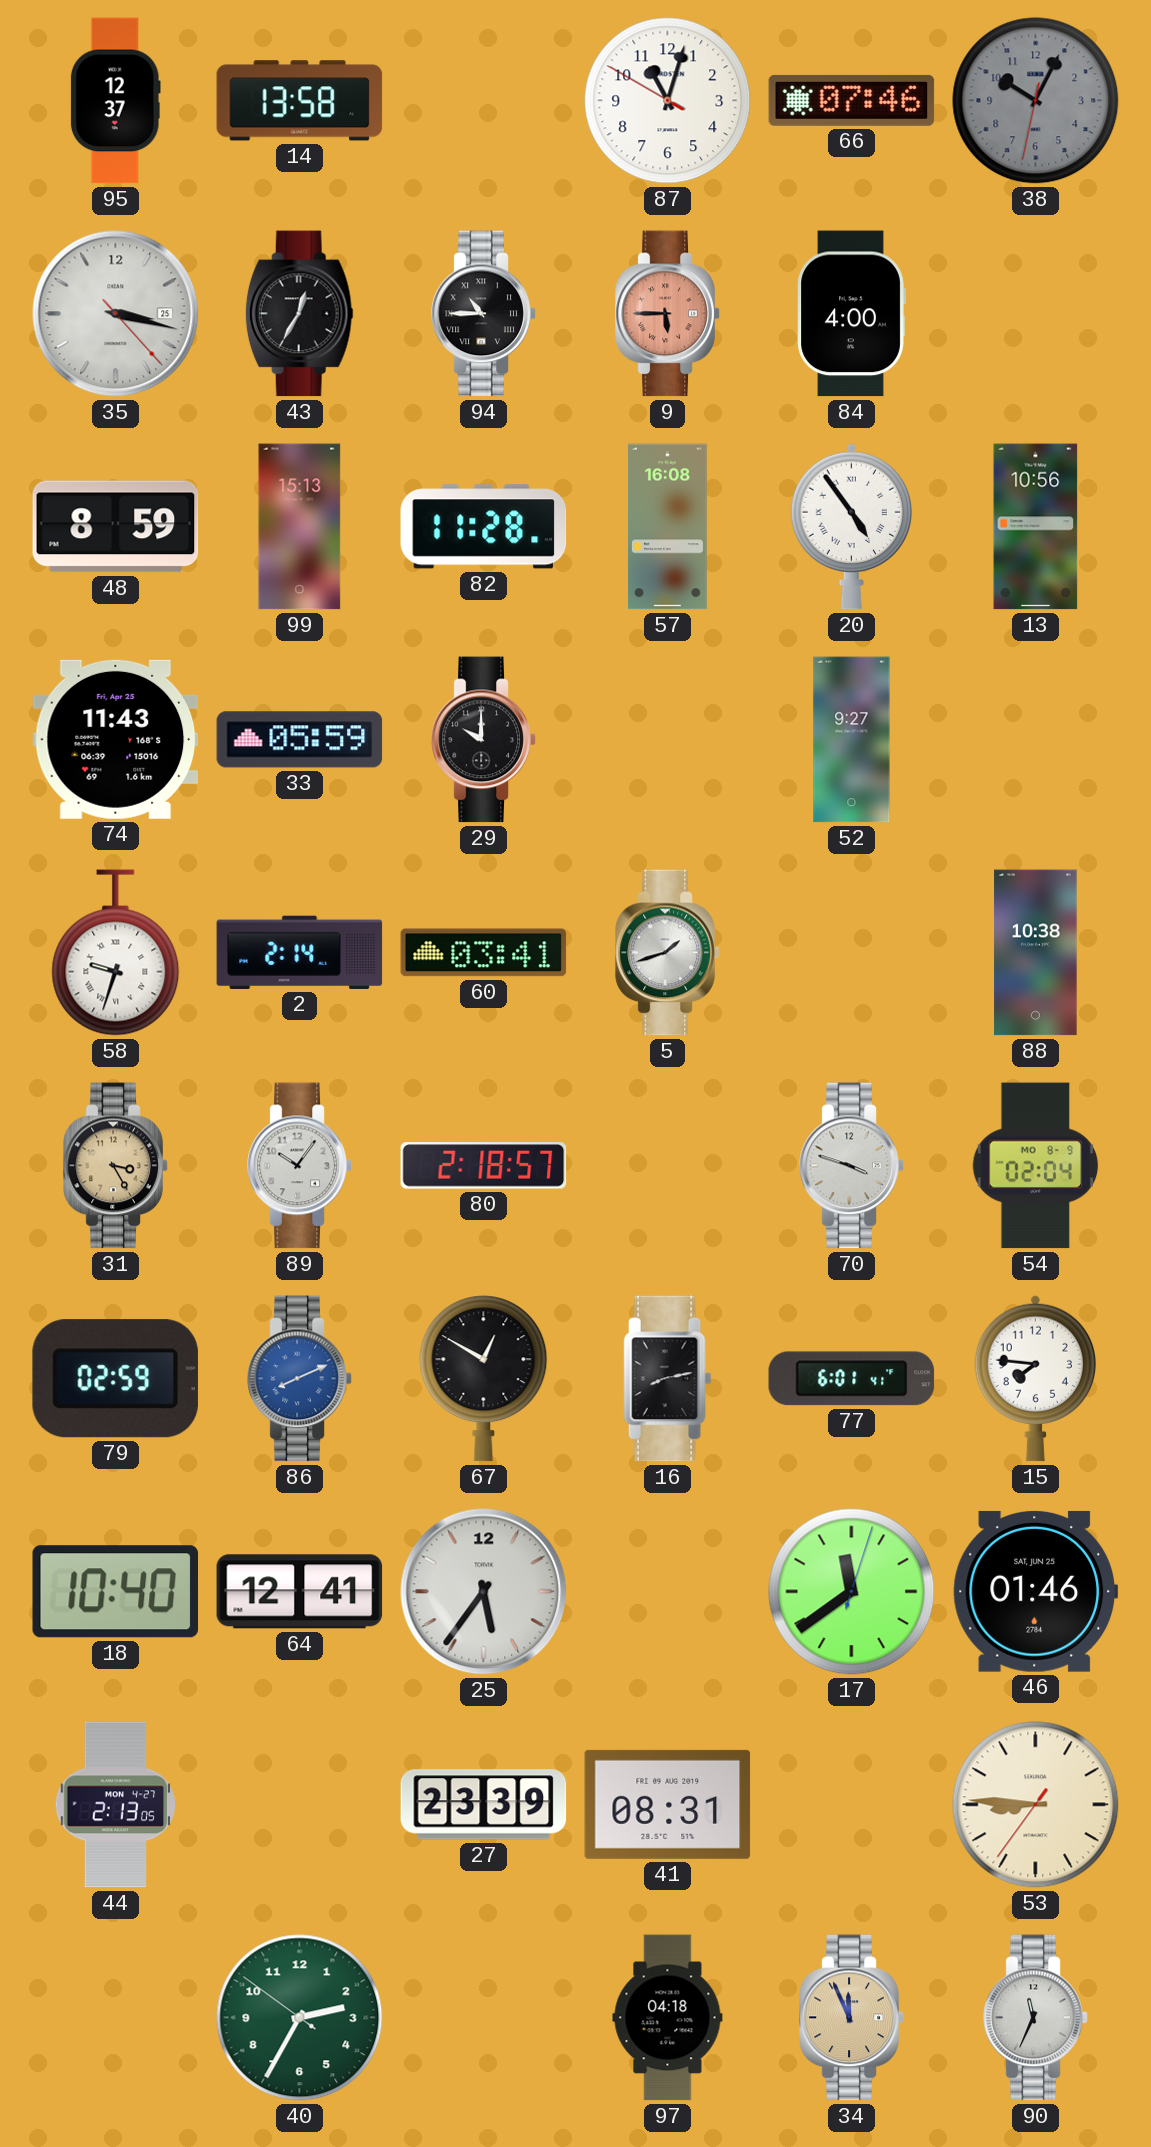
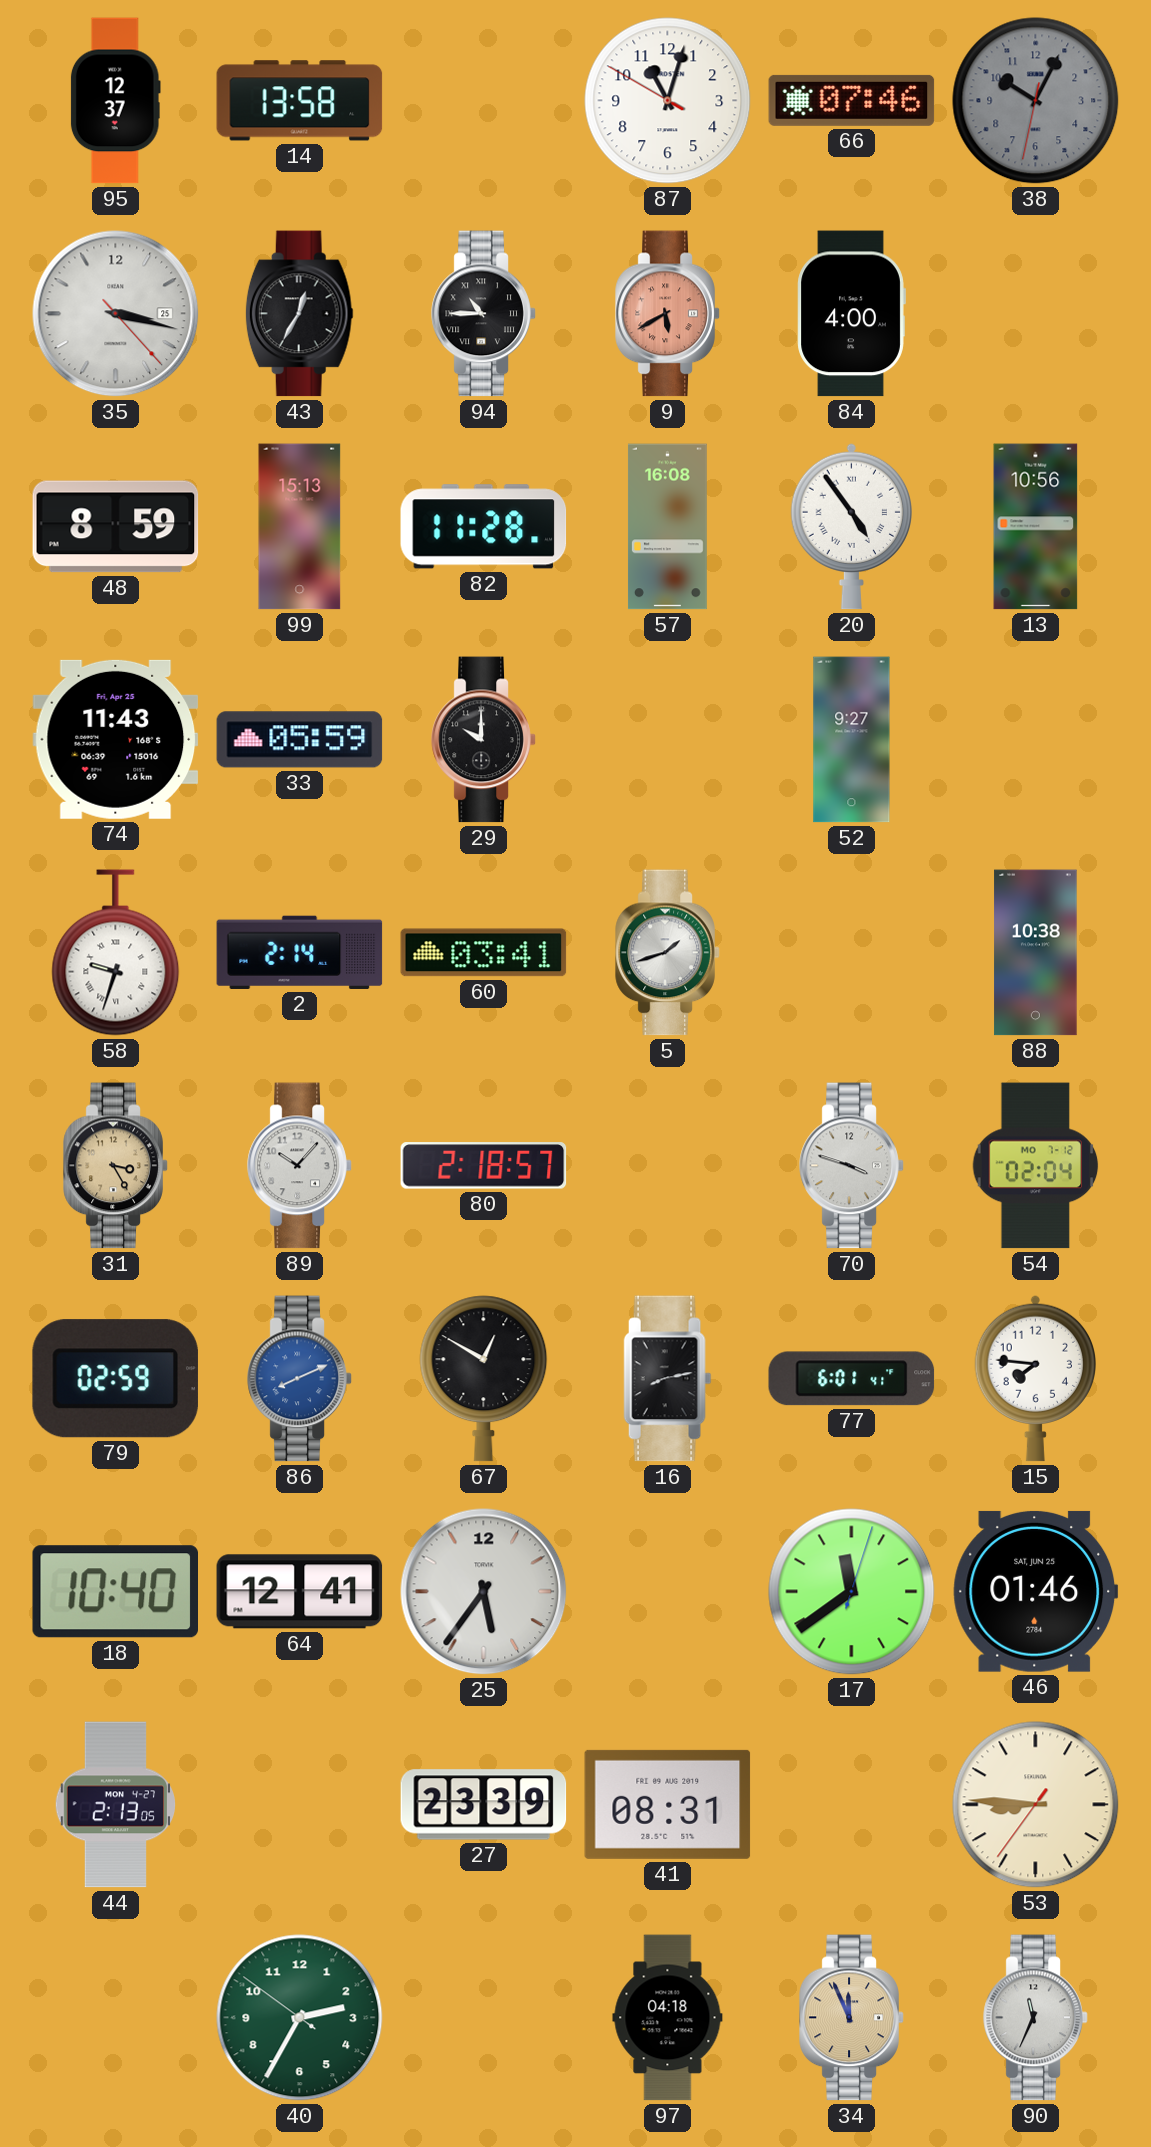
9: 5:45 -> 5:40 (668, 314)
89: 10:06 -> 10:07 (300, 1166)
54 date: MO 8-9 -> MO 7-12 (1036, 1166)
